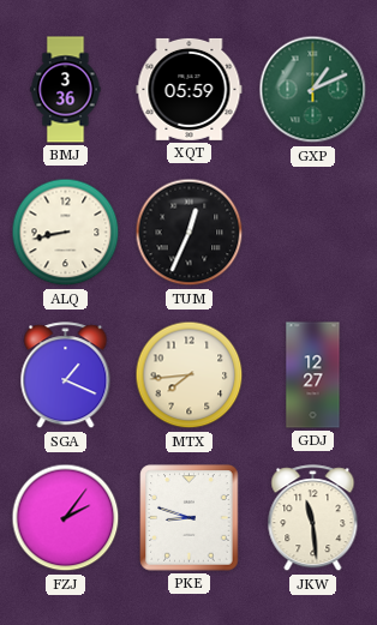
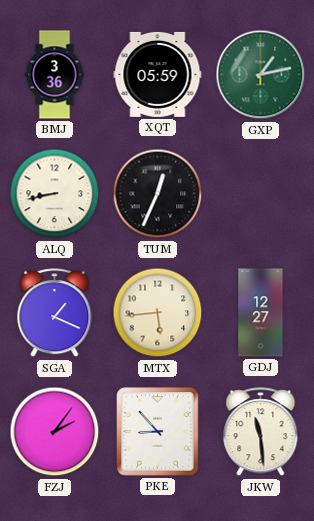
GXP: 1:11 -> 1:13 (261, 75)
MTX: 7:44 -> 5:44 (158, 313)
PKE: 8:48 -> 8:53 (158, 432)
